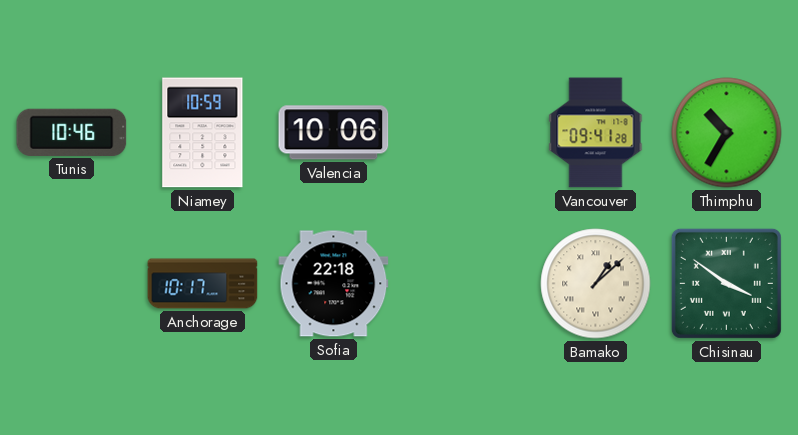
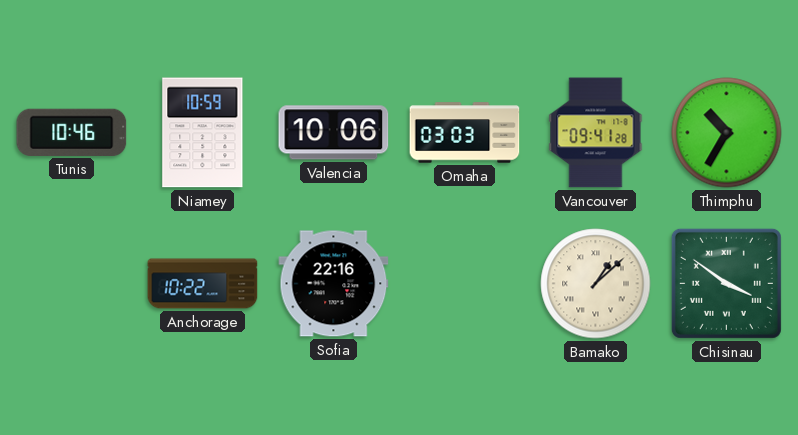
Omaha: none -> 03:03 (465, 133)
Anchorage: 10:17 -> 10:22 (203, 284)
Sofia: 22:18 -> 22:16 (334, 284)
